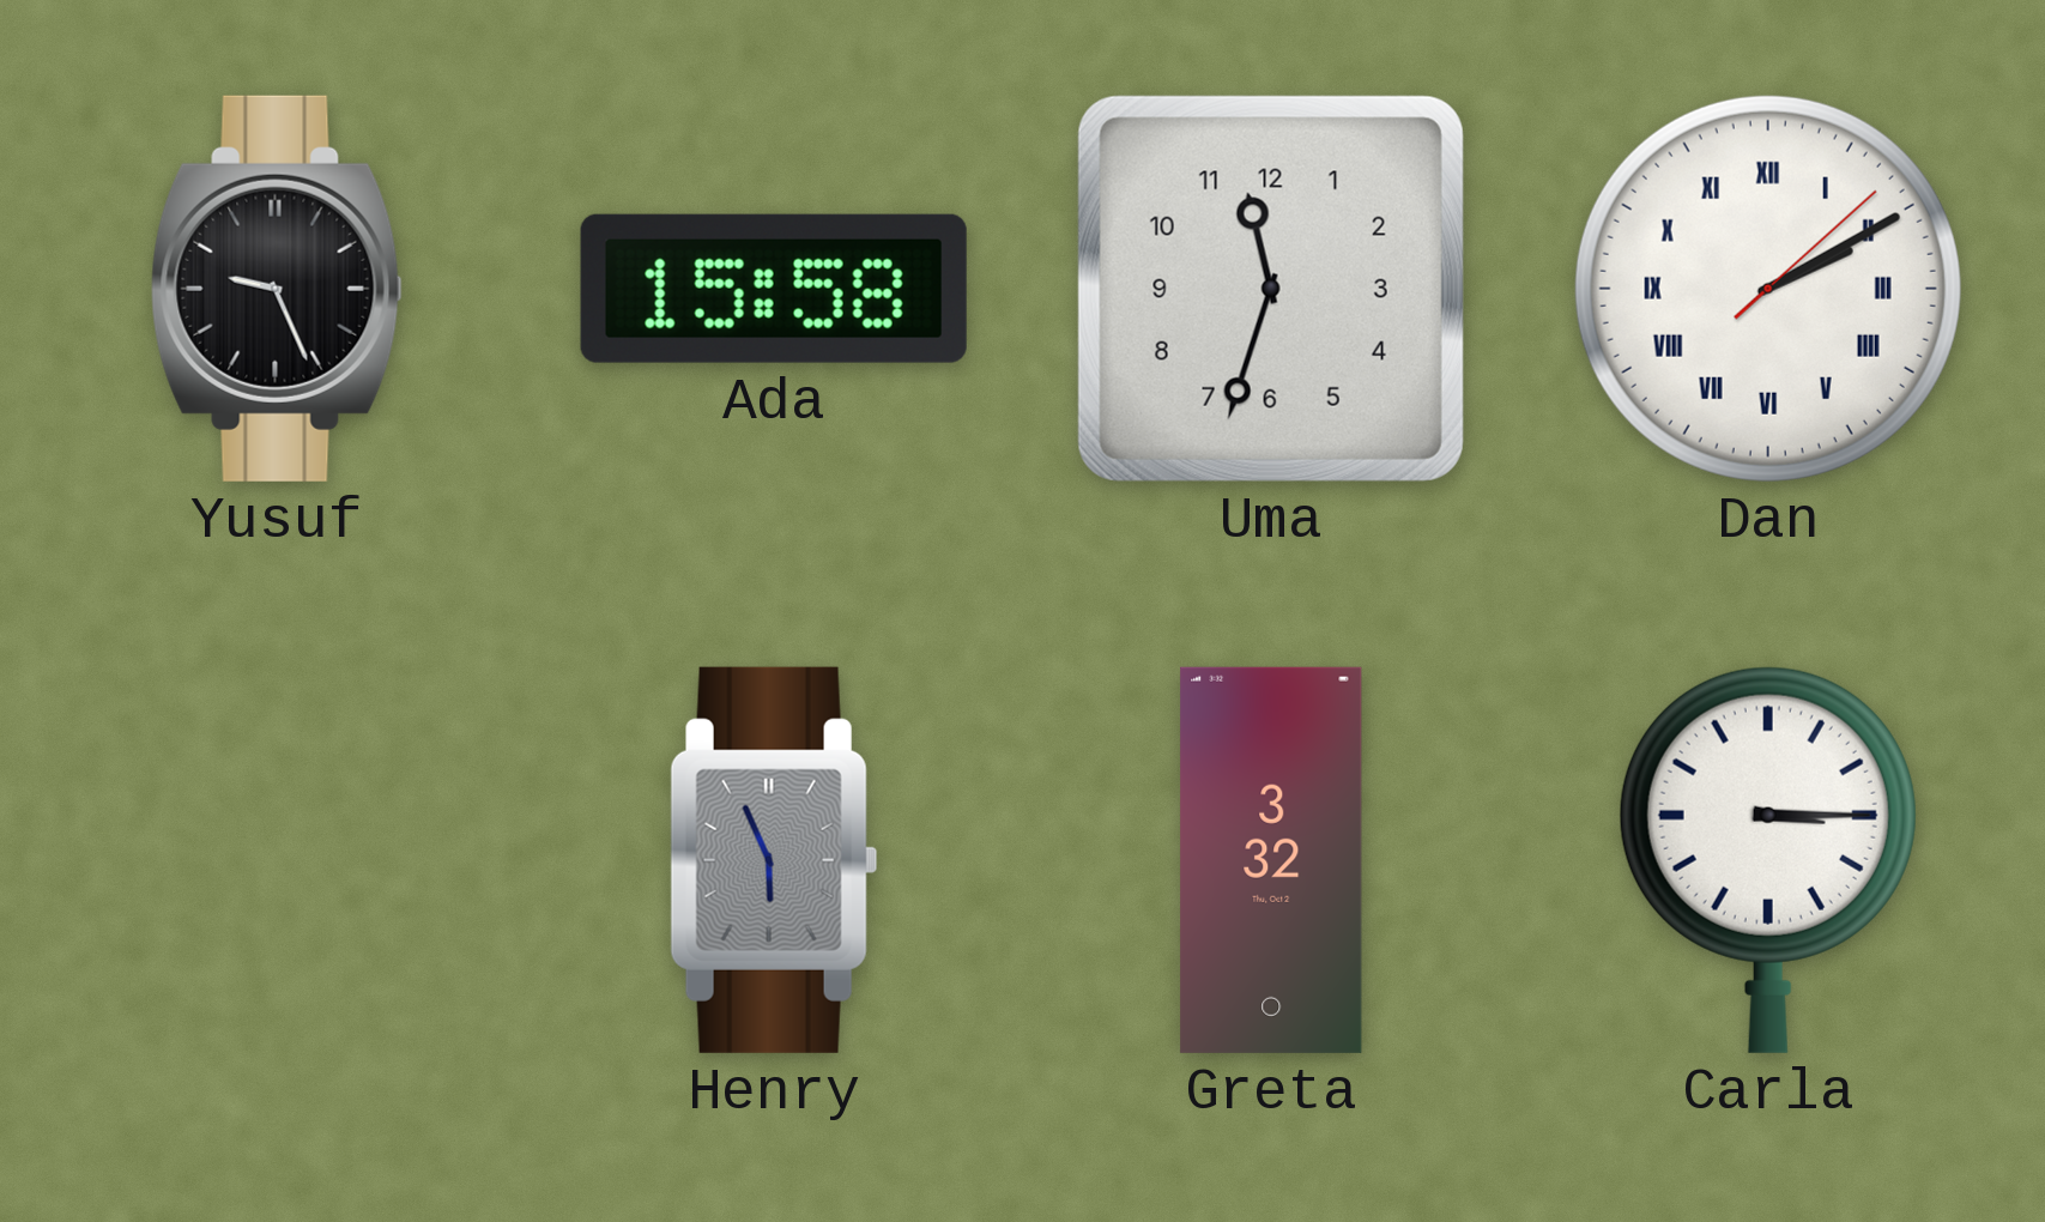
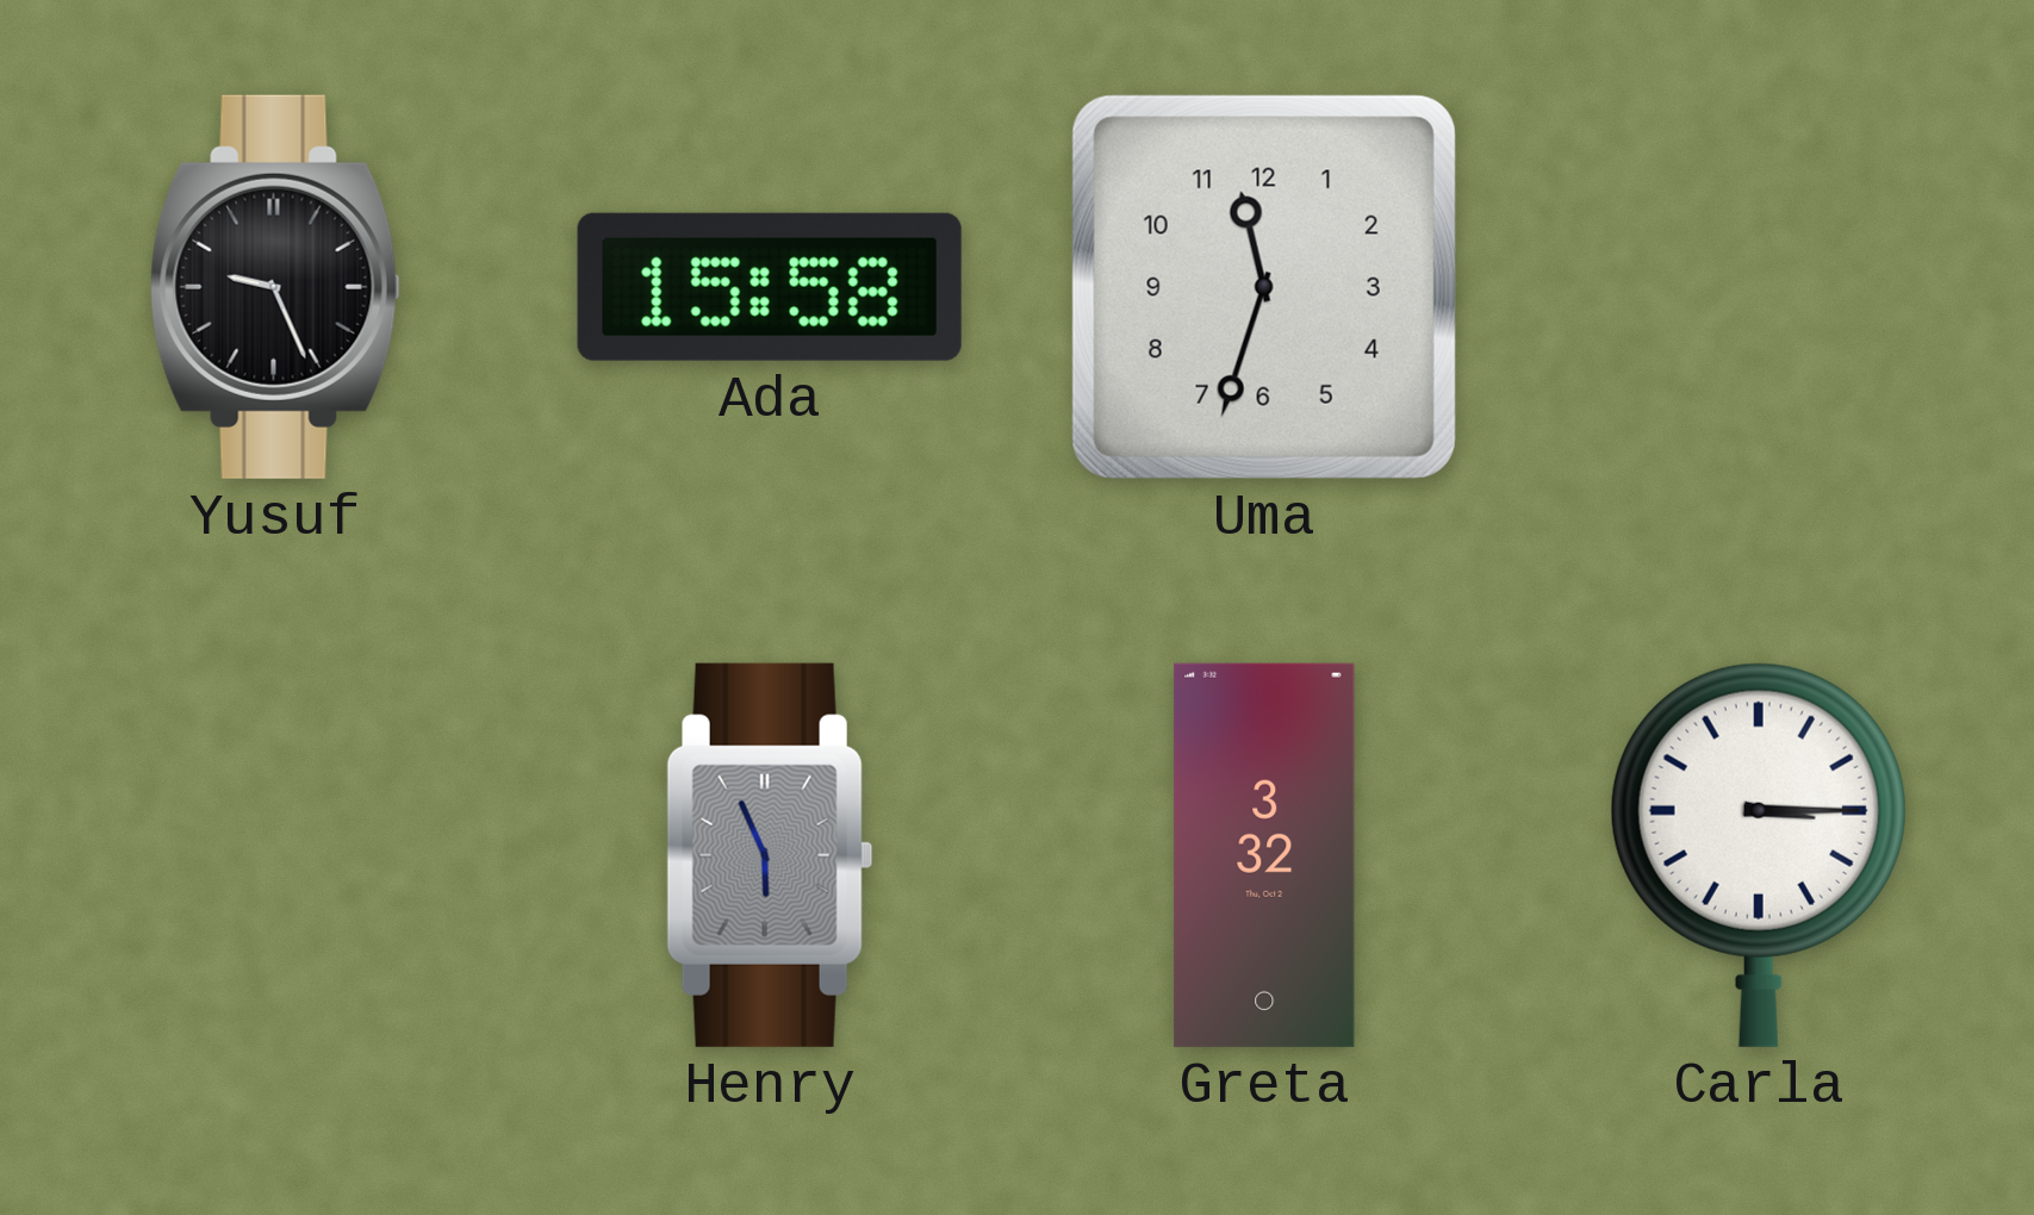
Dan: 2:10 -> none (1768, 289)
